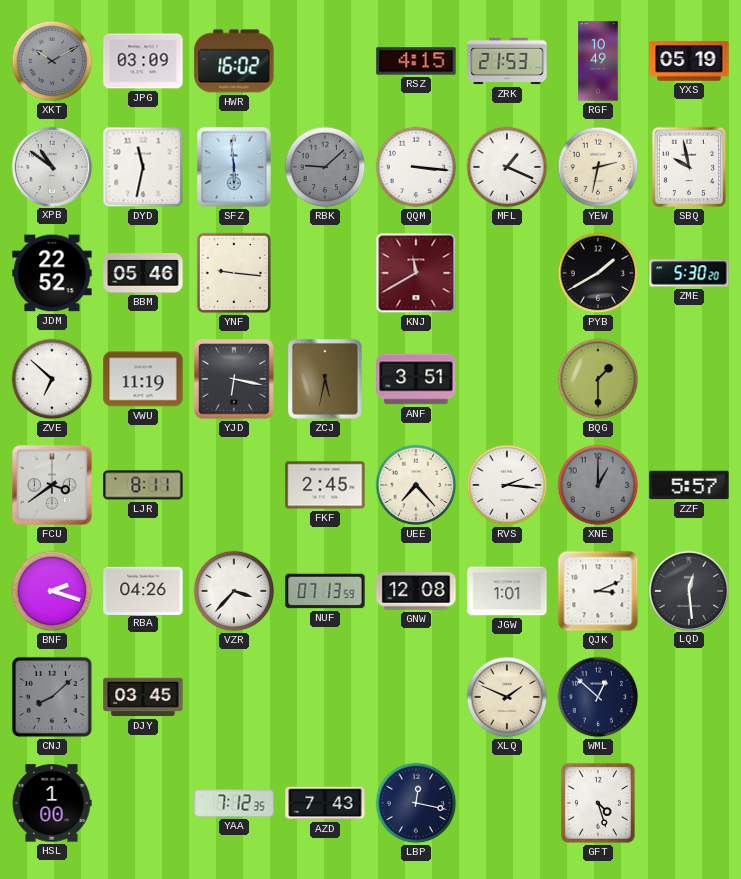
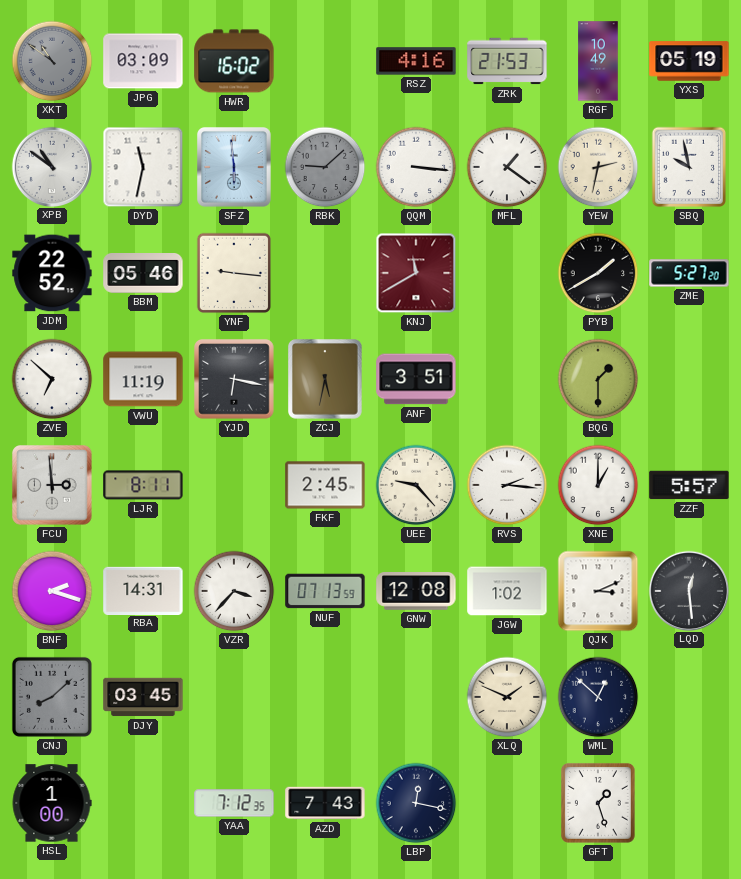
XKT: 10:10 -> 10:51 (52, 61)
RSZ: 4:15 -> 4:16 (416, 61)
MFL: 1:19 -> 1:21 (507, 167)
ZME: 5:30 -> 5:27 (689, 273)
FCU: 3:39 -> 2:59 (52, 485)
UEE: 7:23 -> 9:23 (416, 485)
XNE dial: grey -> white (598, 485)
RBA: 04:26 -> 14:31 (143, 590)
JGW: 1:01 -> 1:02 (507, 591)
GFT: 4:27 -> 1:27 (598, 803)
